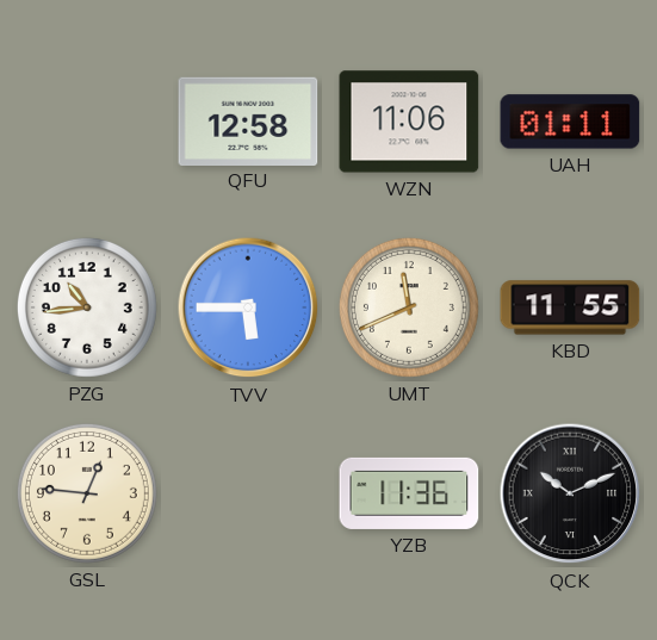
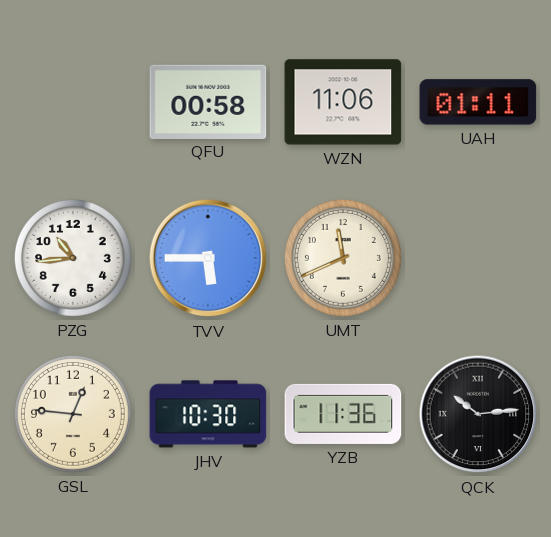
QFU: 12:58 -> 00:58 (208, 101)
KBD: 11:55 -> none (570, 307)
JHV: none -> 10:30 (208, 414)
QCK: 10:11 -> 10:14 (478, 414)
